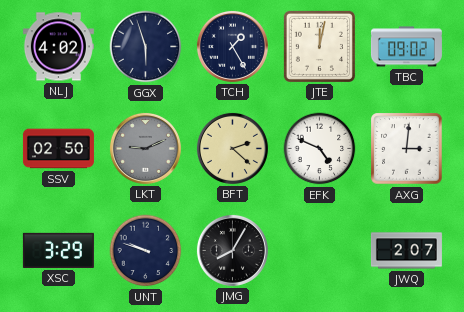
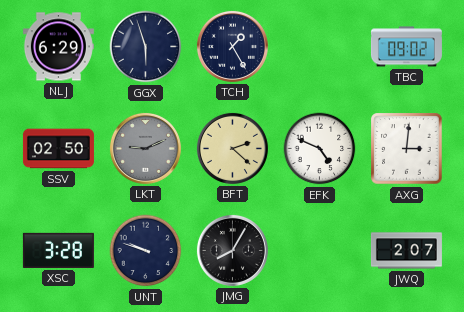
NLJ: 4:02 -> 6:29 (58, 47)
JTE: 12:02 -> none (319, 46)
XSC: 3:29 -> 3:28 (58, 250)
